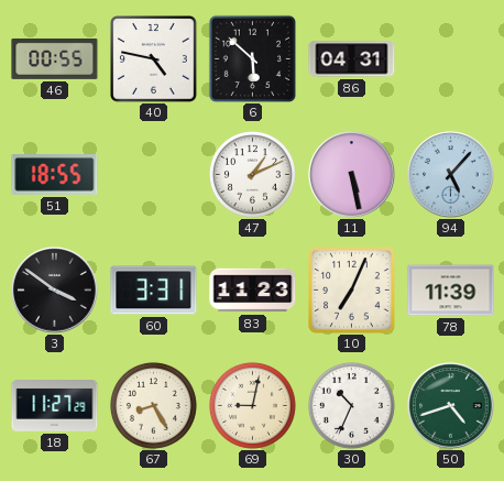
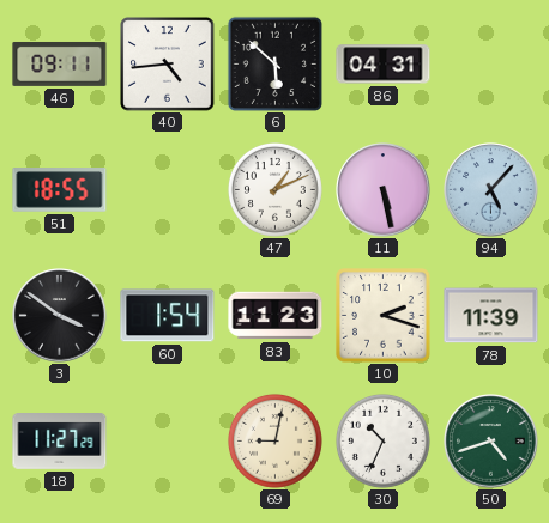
46: 00:55 -> 09:11 (60, 63)
40: 4:47 -> 4:44 (168, 65)
60: 3:31 -> 1:54 (168, 316)
10: 7:04 -> 2:18 (384, 316)
67: 8:25 -> none (153, 405)
